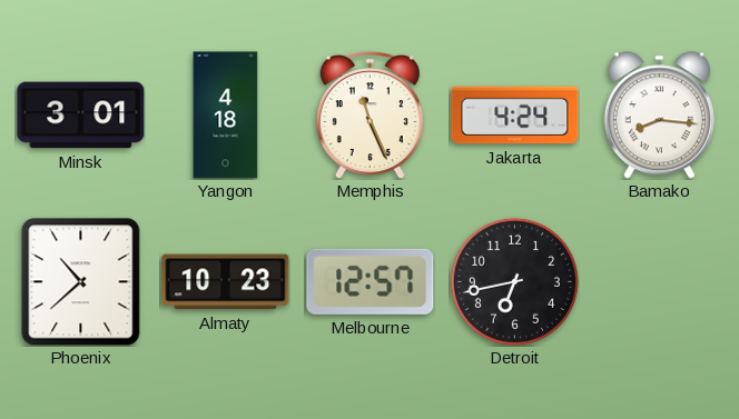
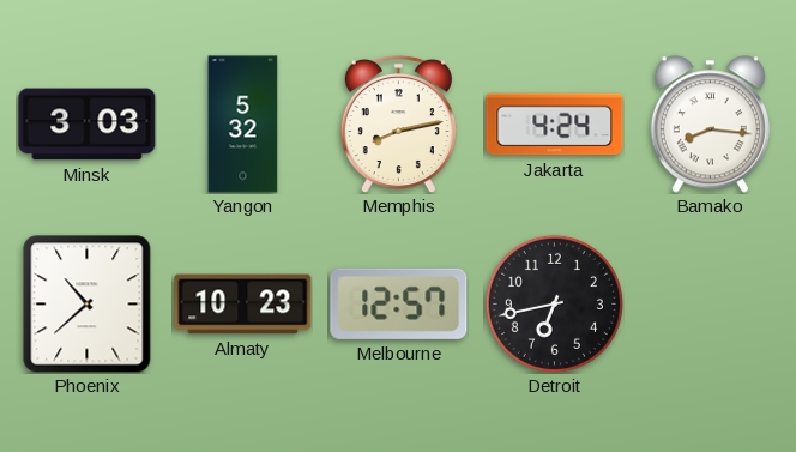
Minsk: 3:01 -> 3:03 (88, 125)
Yangon: 4:18 -> 5:32 (243, 125)
Memphis: 11:26 -> 8:13 (398, 123)
